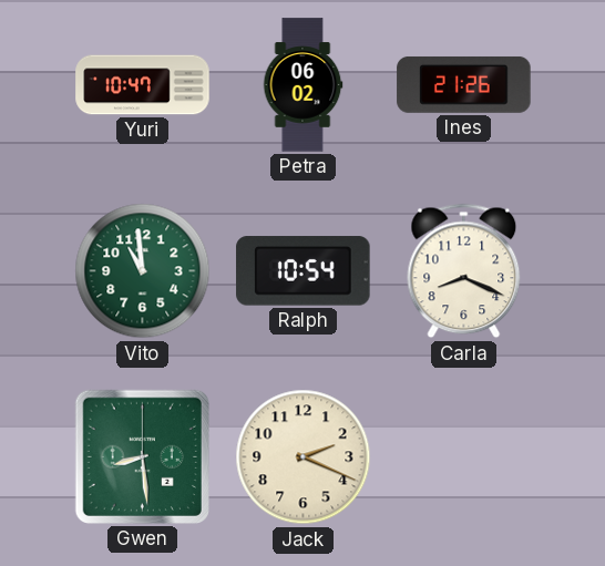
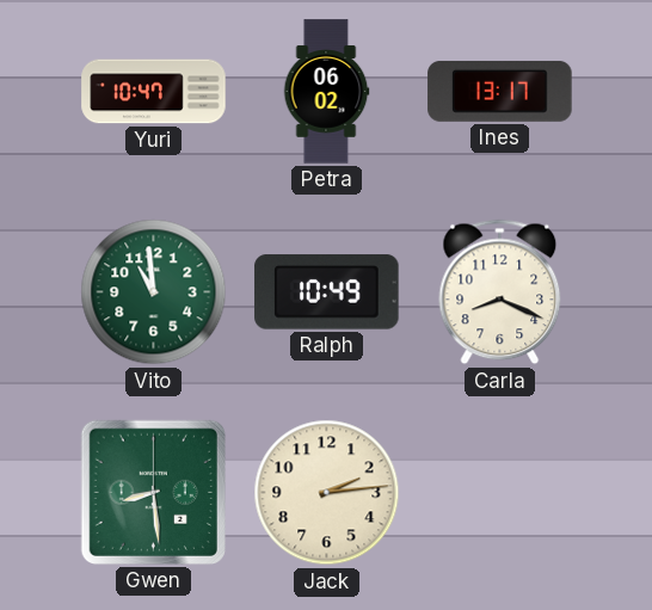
Ines: 21:26 -> 13:17 (500, 91)
Ralph: 10:54 -> 10:49 (327, 292)
Jack: 2:19 -> 2:14 (327, 493)
